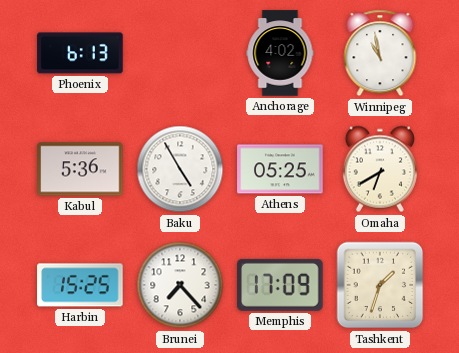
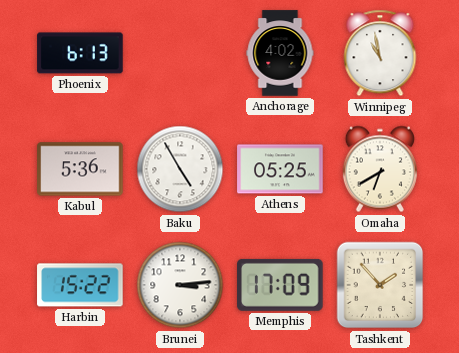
Harbin: 15:25 -> 15:22 (80, 285)
Brunei: 7:23 -> 3:14 (180, 285)
Tashkent: 1:33 -> 1:53 (380, 285)
